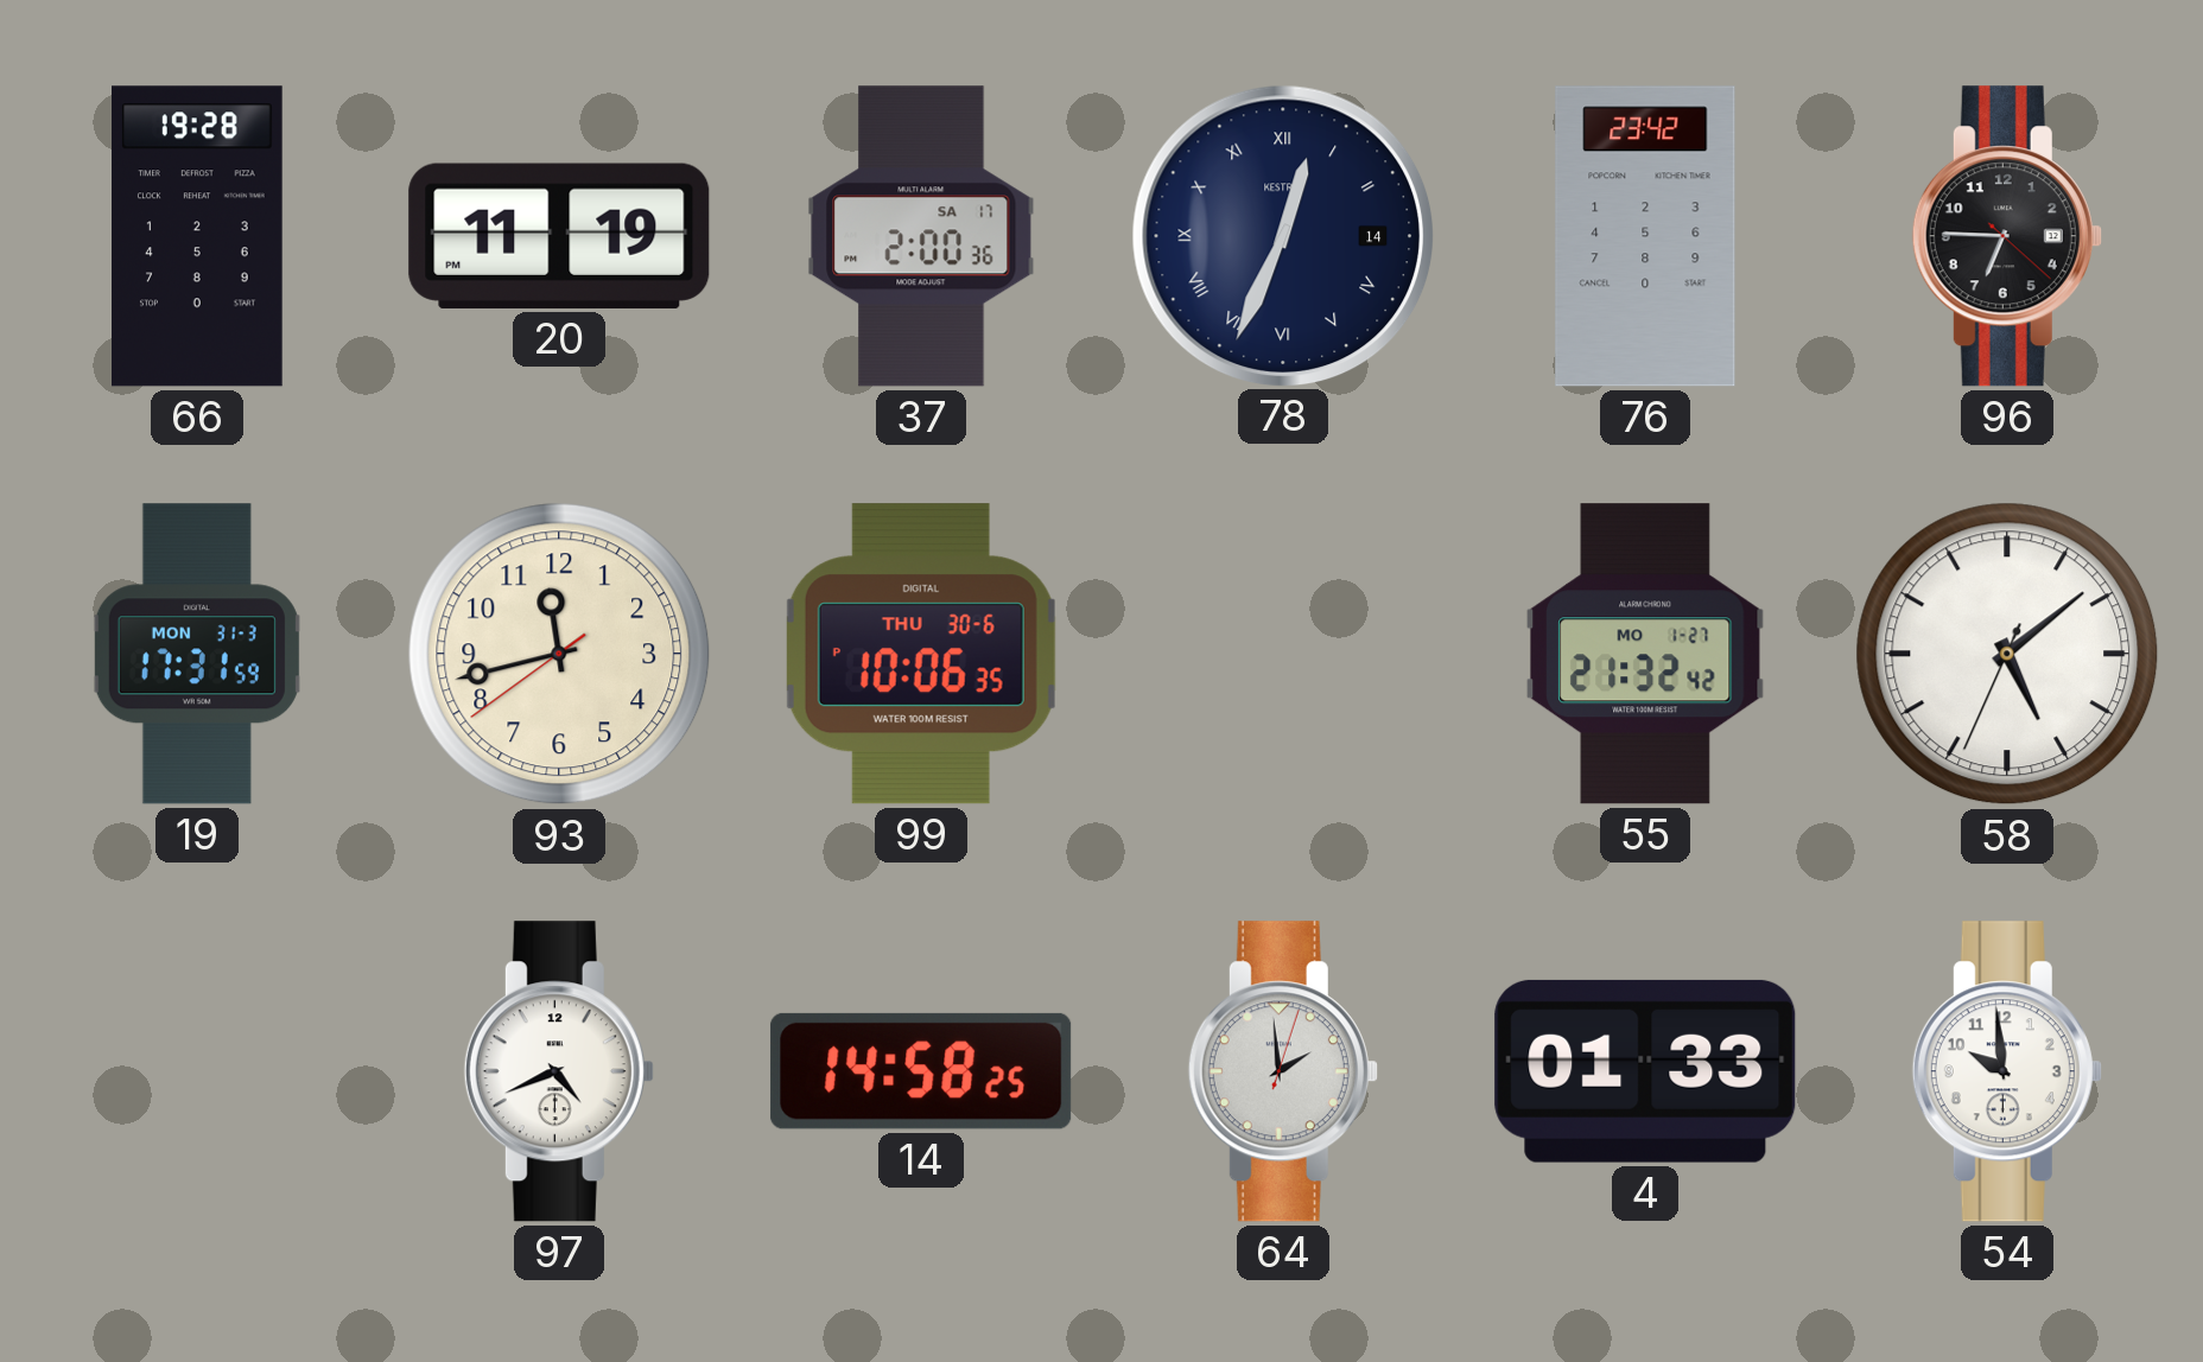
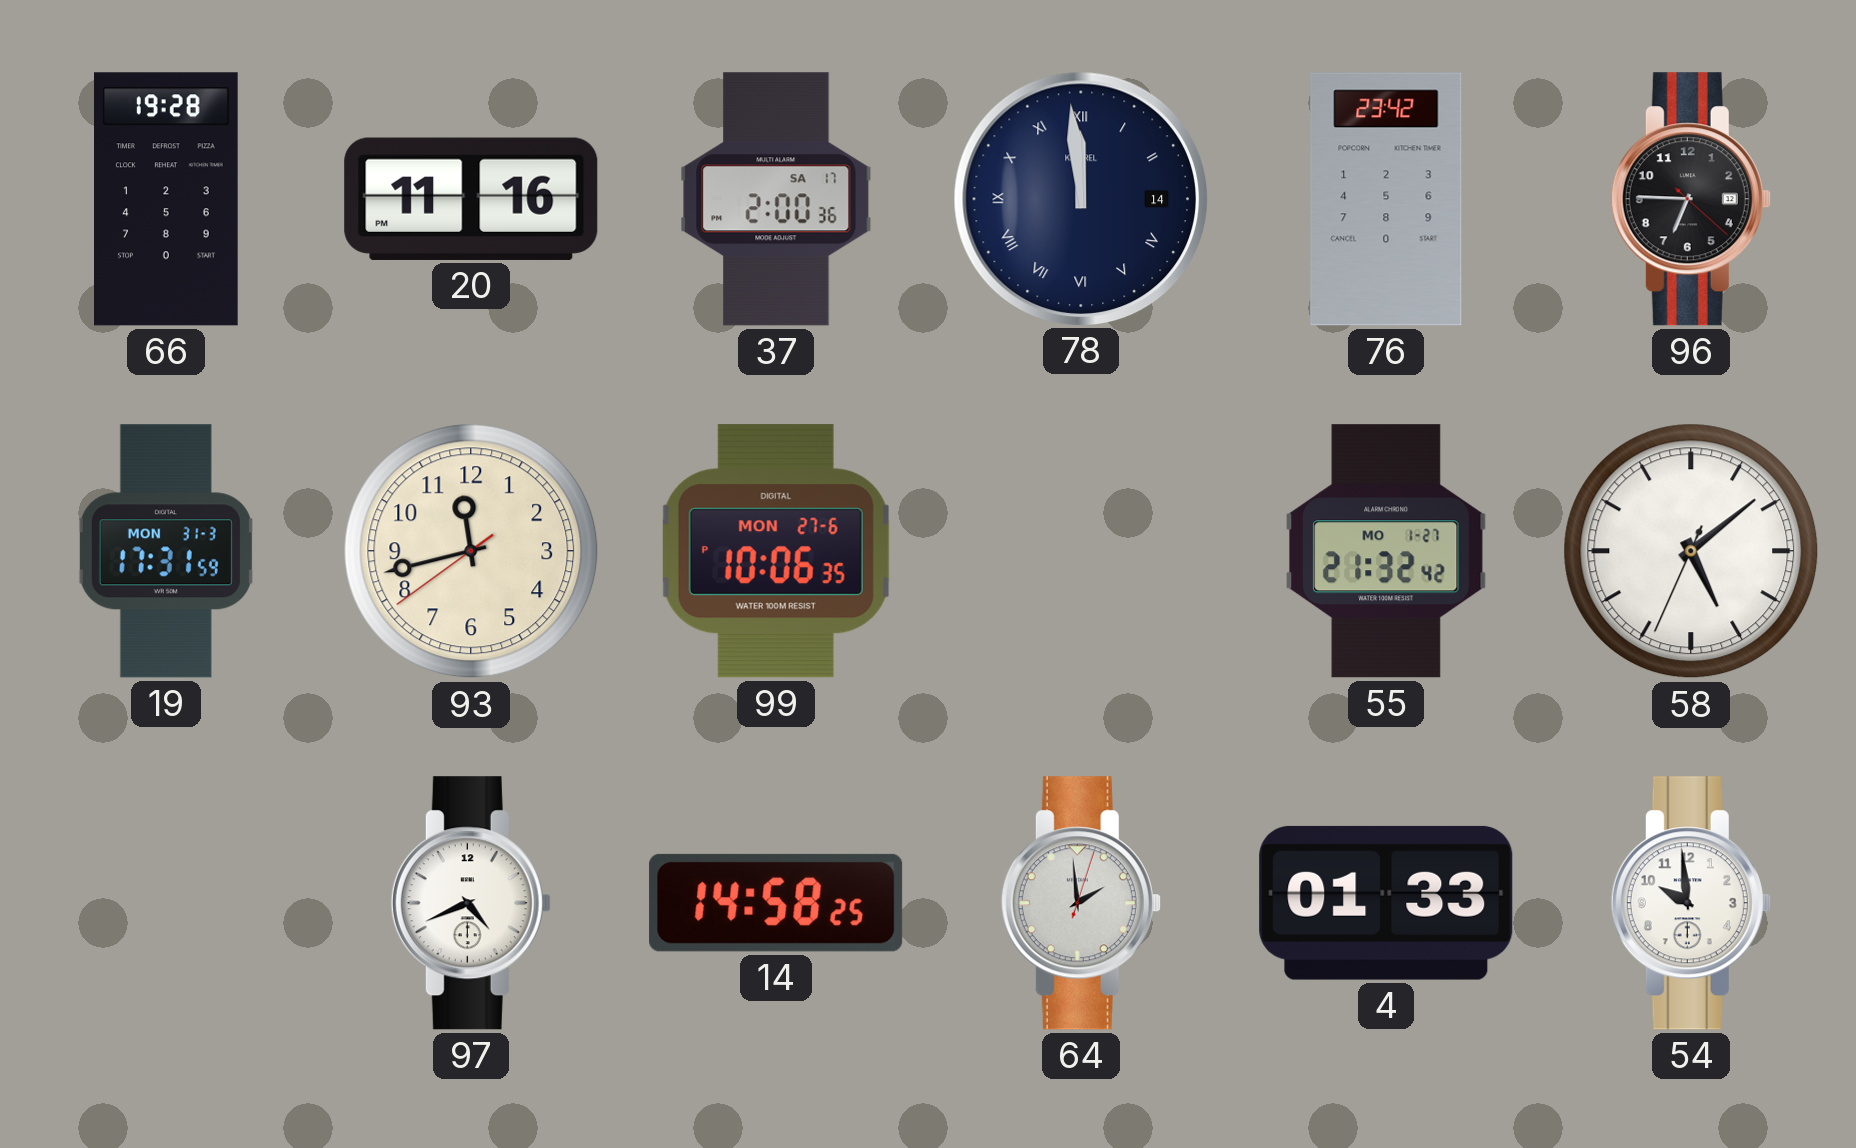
20: 11:19 -> 11:16 (471, 199)
78: 12:34 -> 11:59 (1080, 198)
99 date: THU 30-6 -> MON 27-6 (776, 551)
